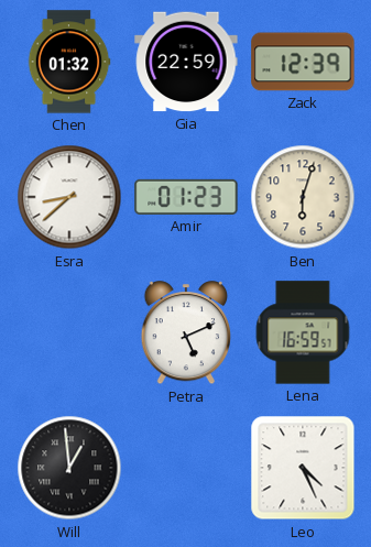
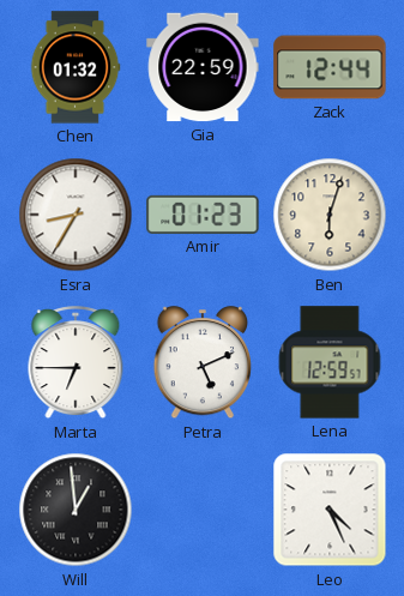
Zack: 12:39 -> 12:44 (330, 67)
Esra: 8:38 -> 8:35 (76, 215)
Marta: none -> 6:45 (76, 363)
Lena: 16:59 -> 12:59 (330, 362)
